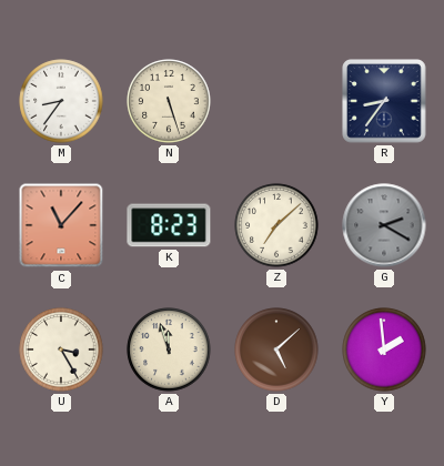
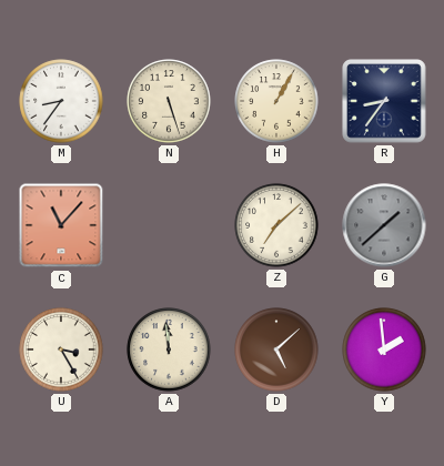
H: none -> 1:05 (276, 101)
K: 8:23 -> none (169, 225)
G: 2:20 -> 1:38 (384, 225)
A: 11:57 -> 11:59 (169, 349)
